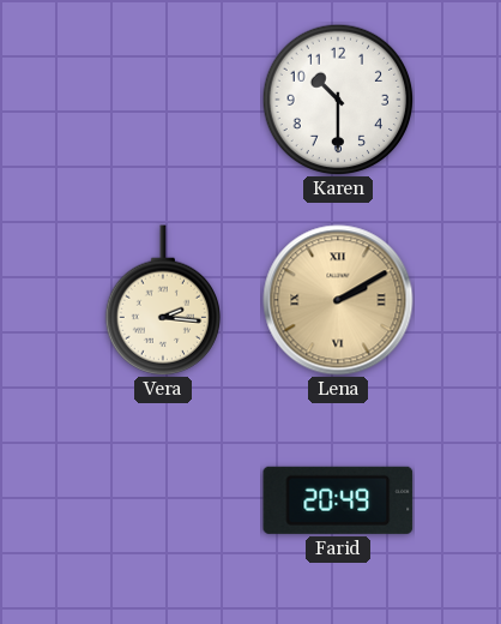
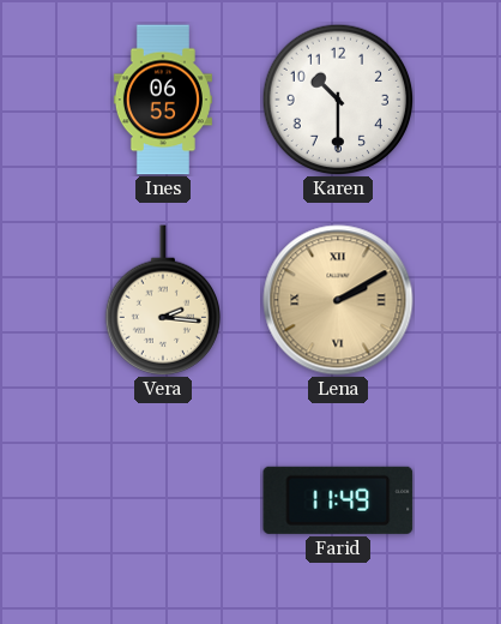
Ines: none -> 06:55 (163, 100)
Farid: 20:49 -> 11:49 (338, 500)
